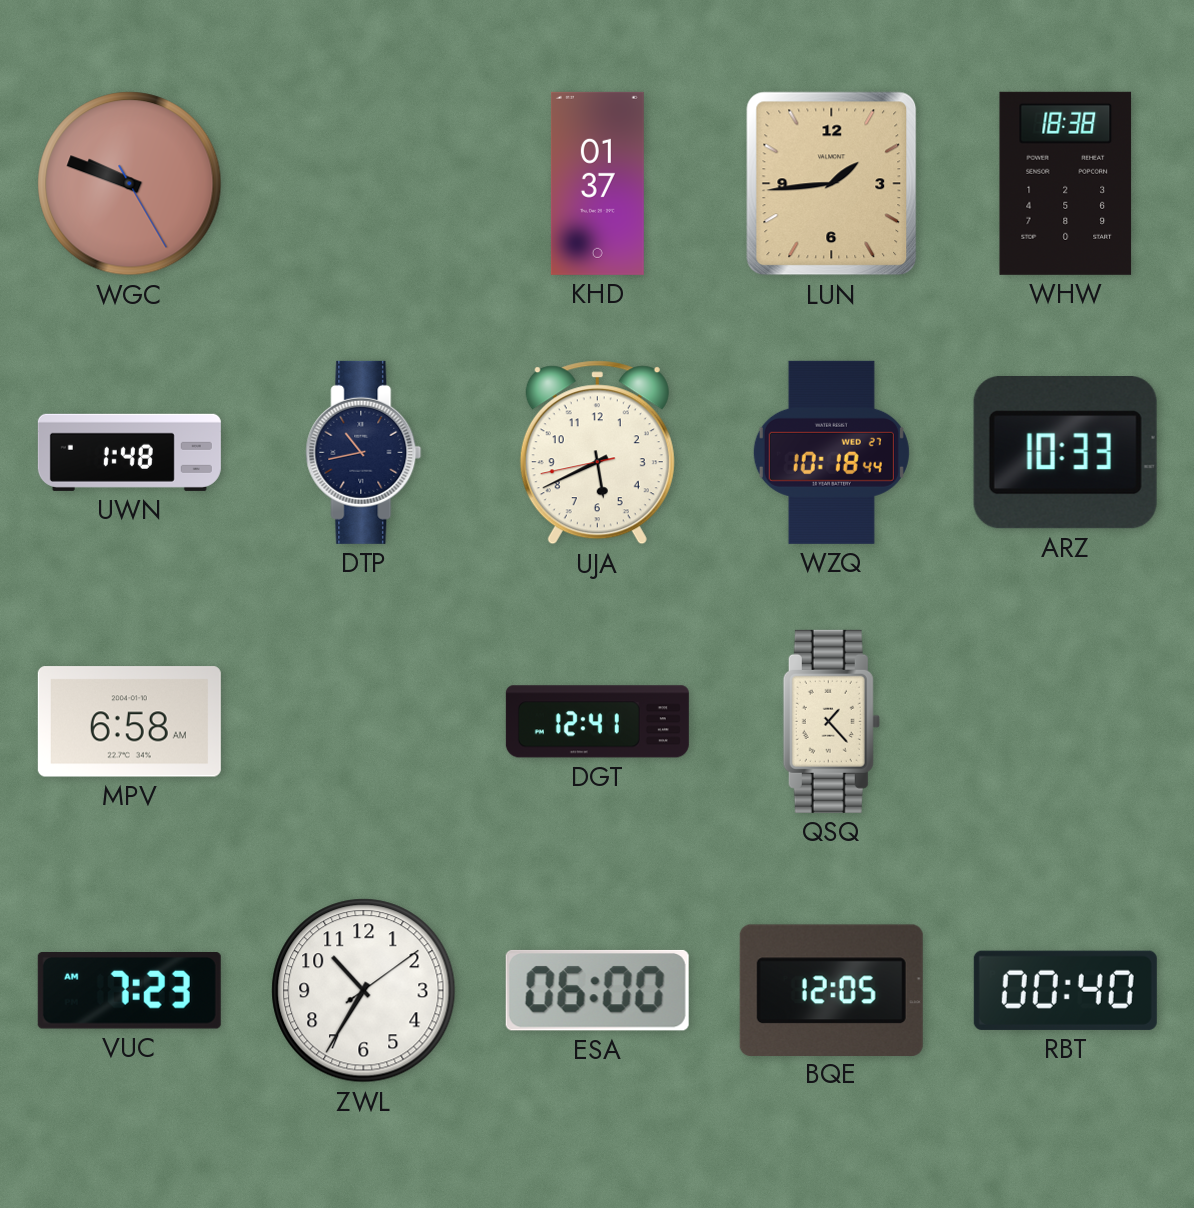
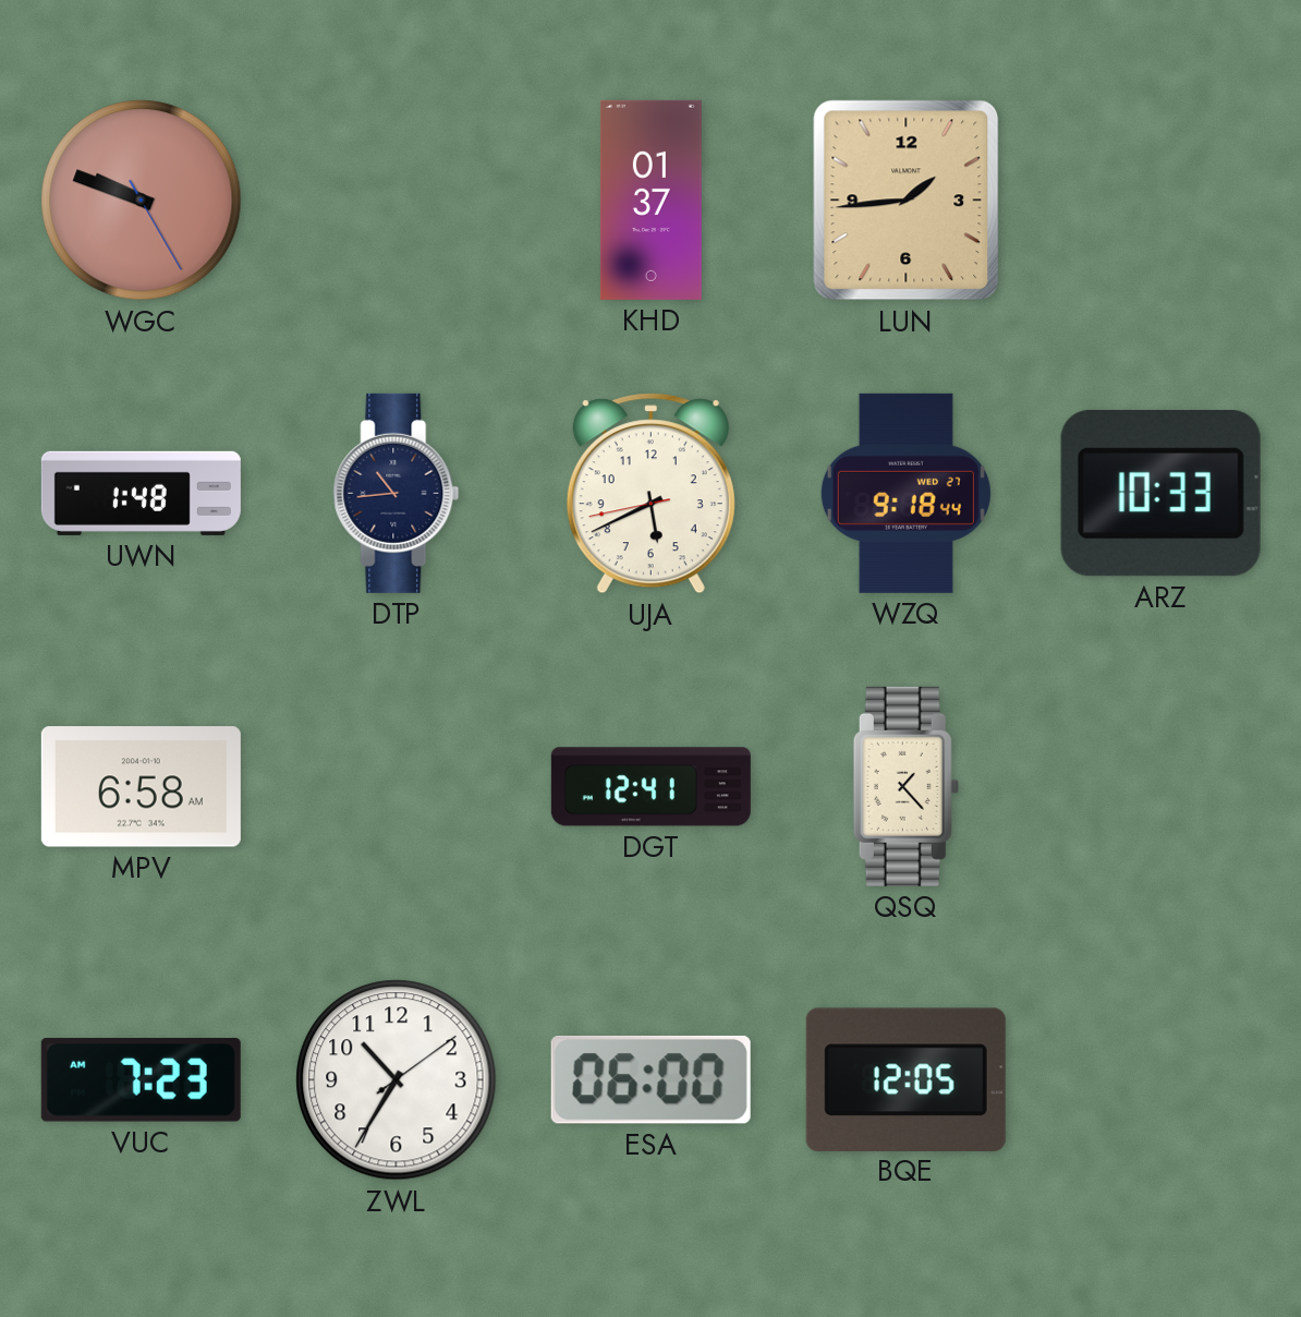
WHW: 18:38 -> none (1066, 183)
DTP: 10:43 -> 10:44 (397, 493)
WZQ: 10:18 -> 9:18 (905, 493)
RBT: 00:40 -> none (1065, 990)
